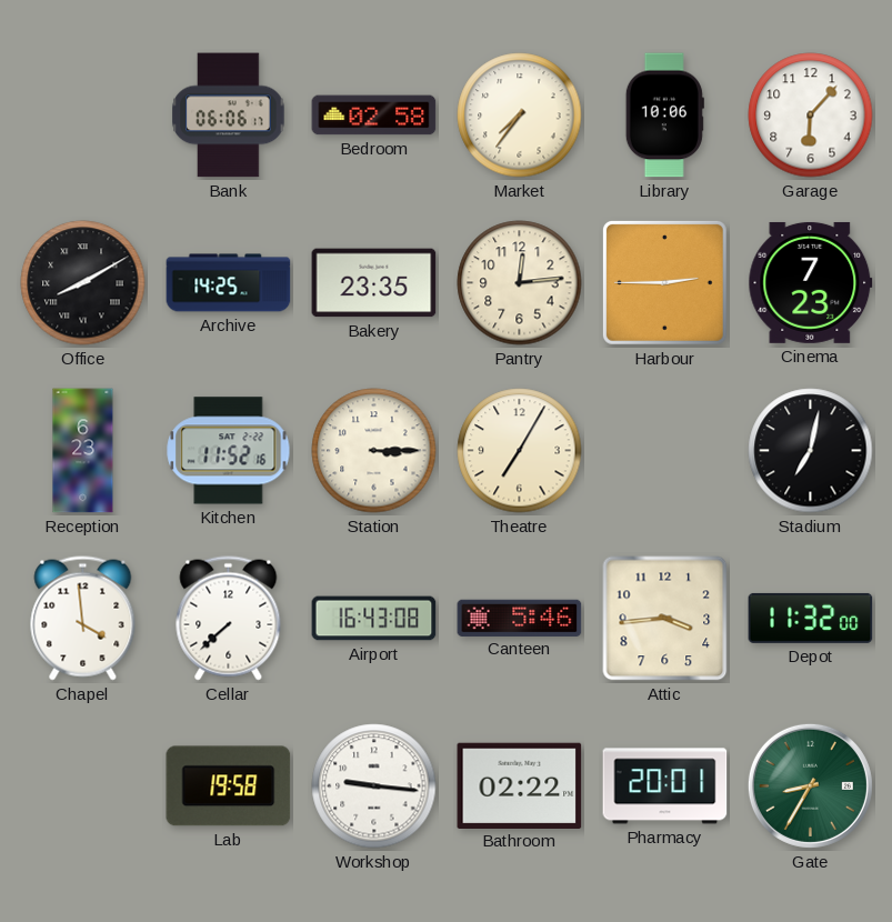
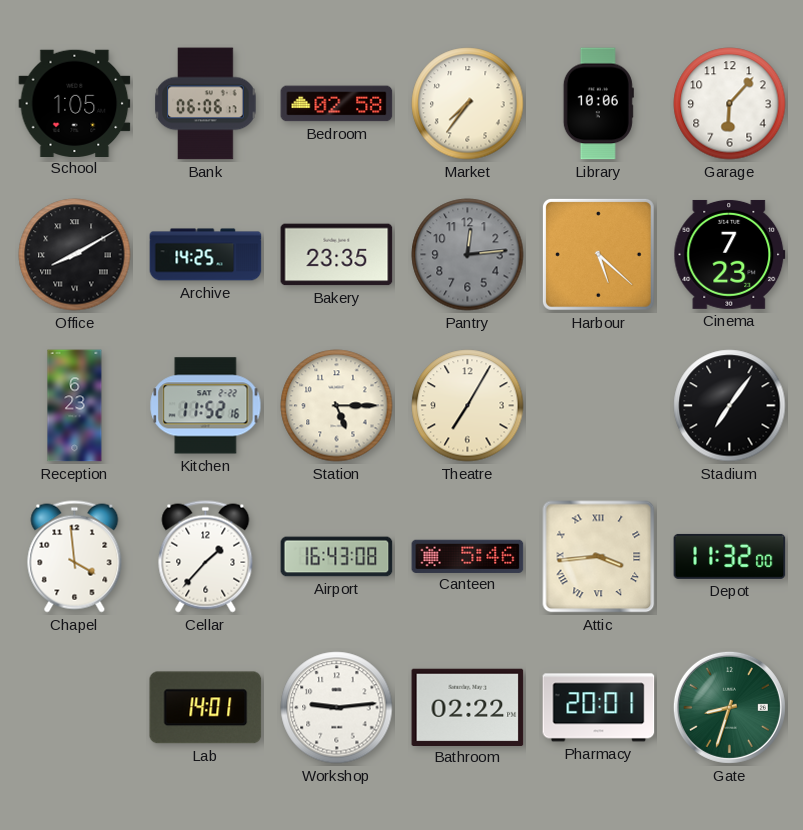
School: none -> 1:05 (75, 103)
Pantry dial: cream -> grey (468, 255)
Harbour: 2:45 -> 5:22 (598, 254)
Station: 3:15 -> 5:15 (337, 406)
Stadium: 7:02 -> 7:06 (730, 406)
Cellar: 7:38 -> 1:37 (206, 557)
Attic numerals: Arabic -> Roman (599, 557)
Lab: 19:58 -> 14:01 (206, 708)
Workshop: 9:16 -> 9:14 (337, 708)
Gate: 8:35 -> 8:33 (729, 707)
